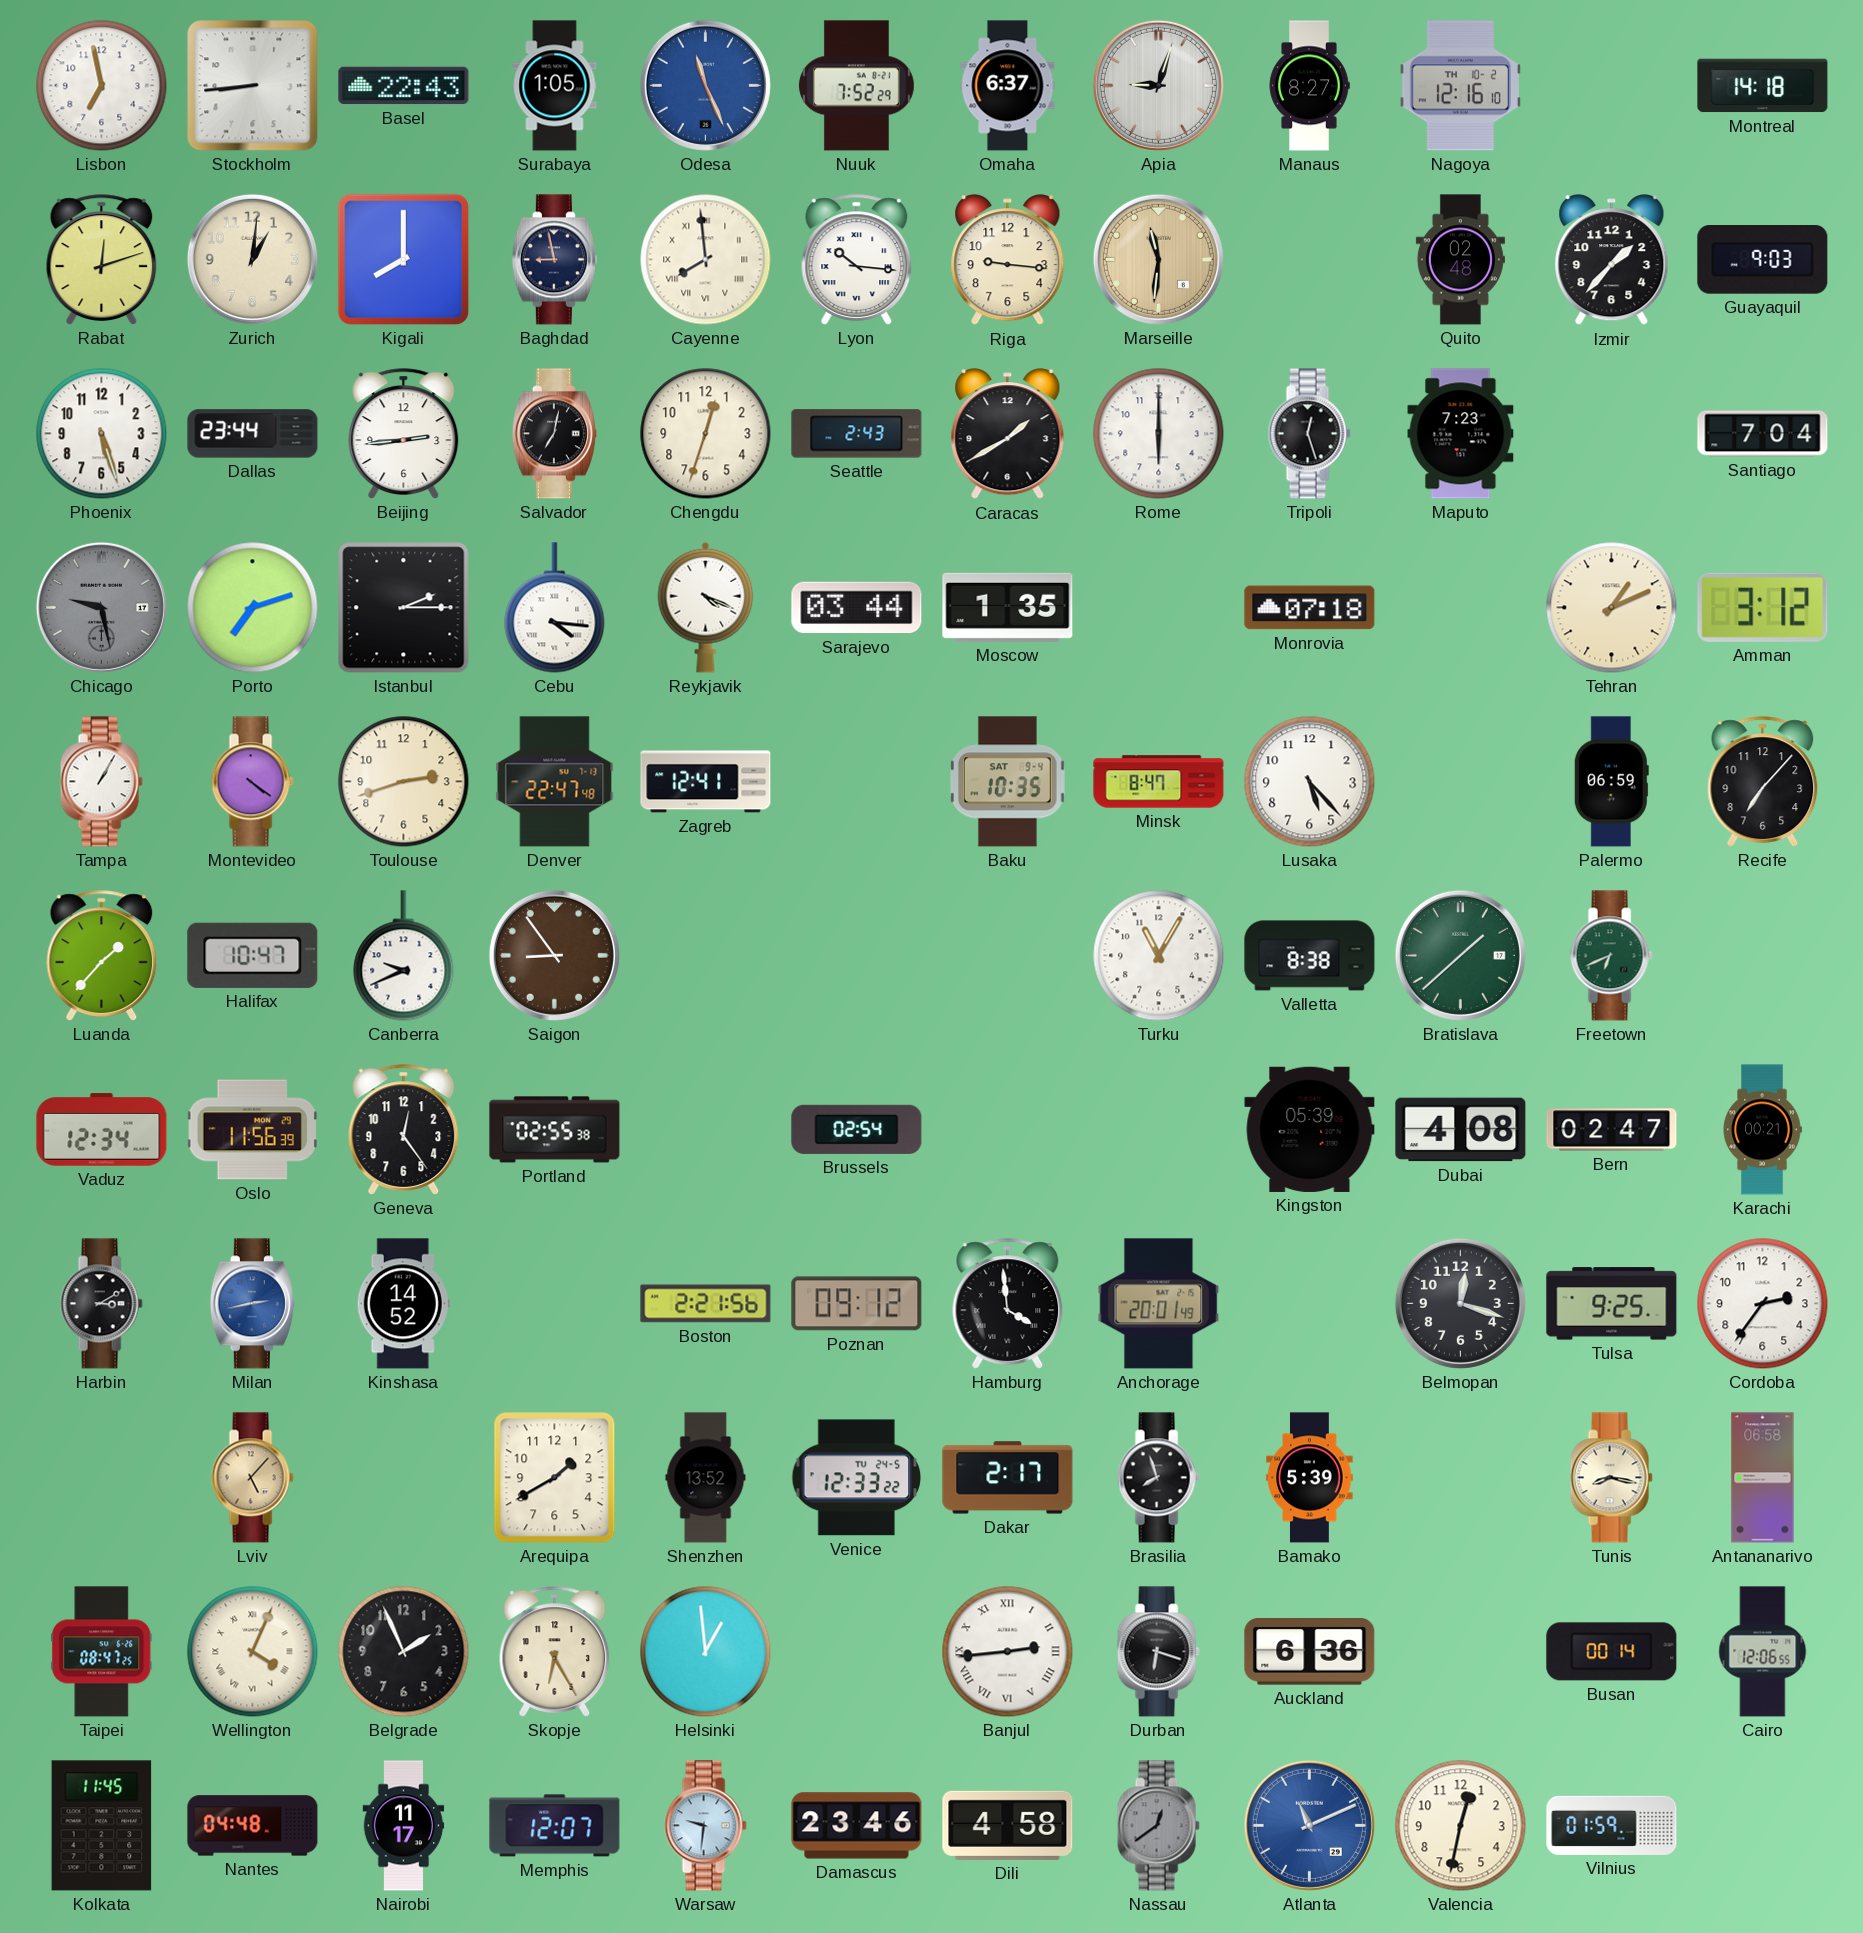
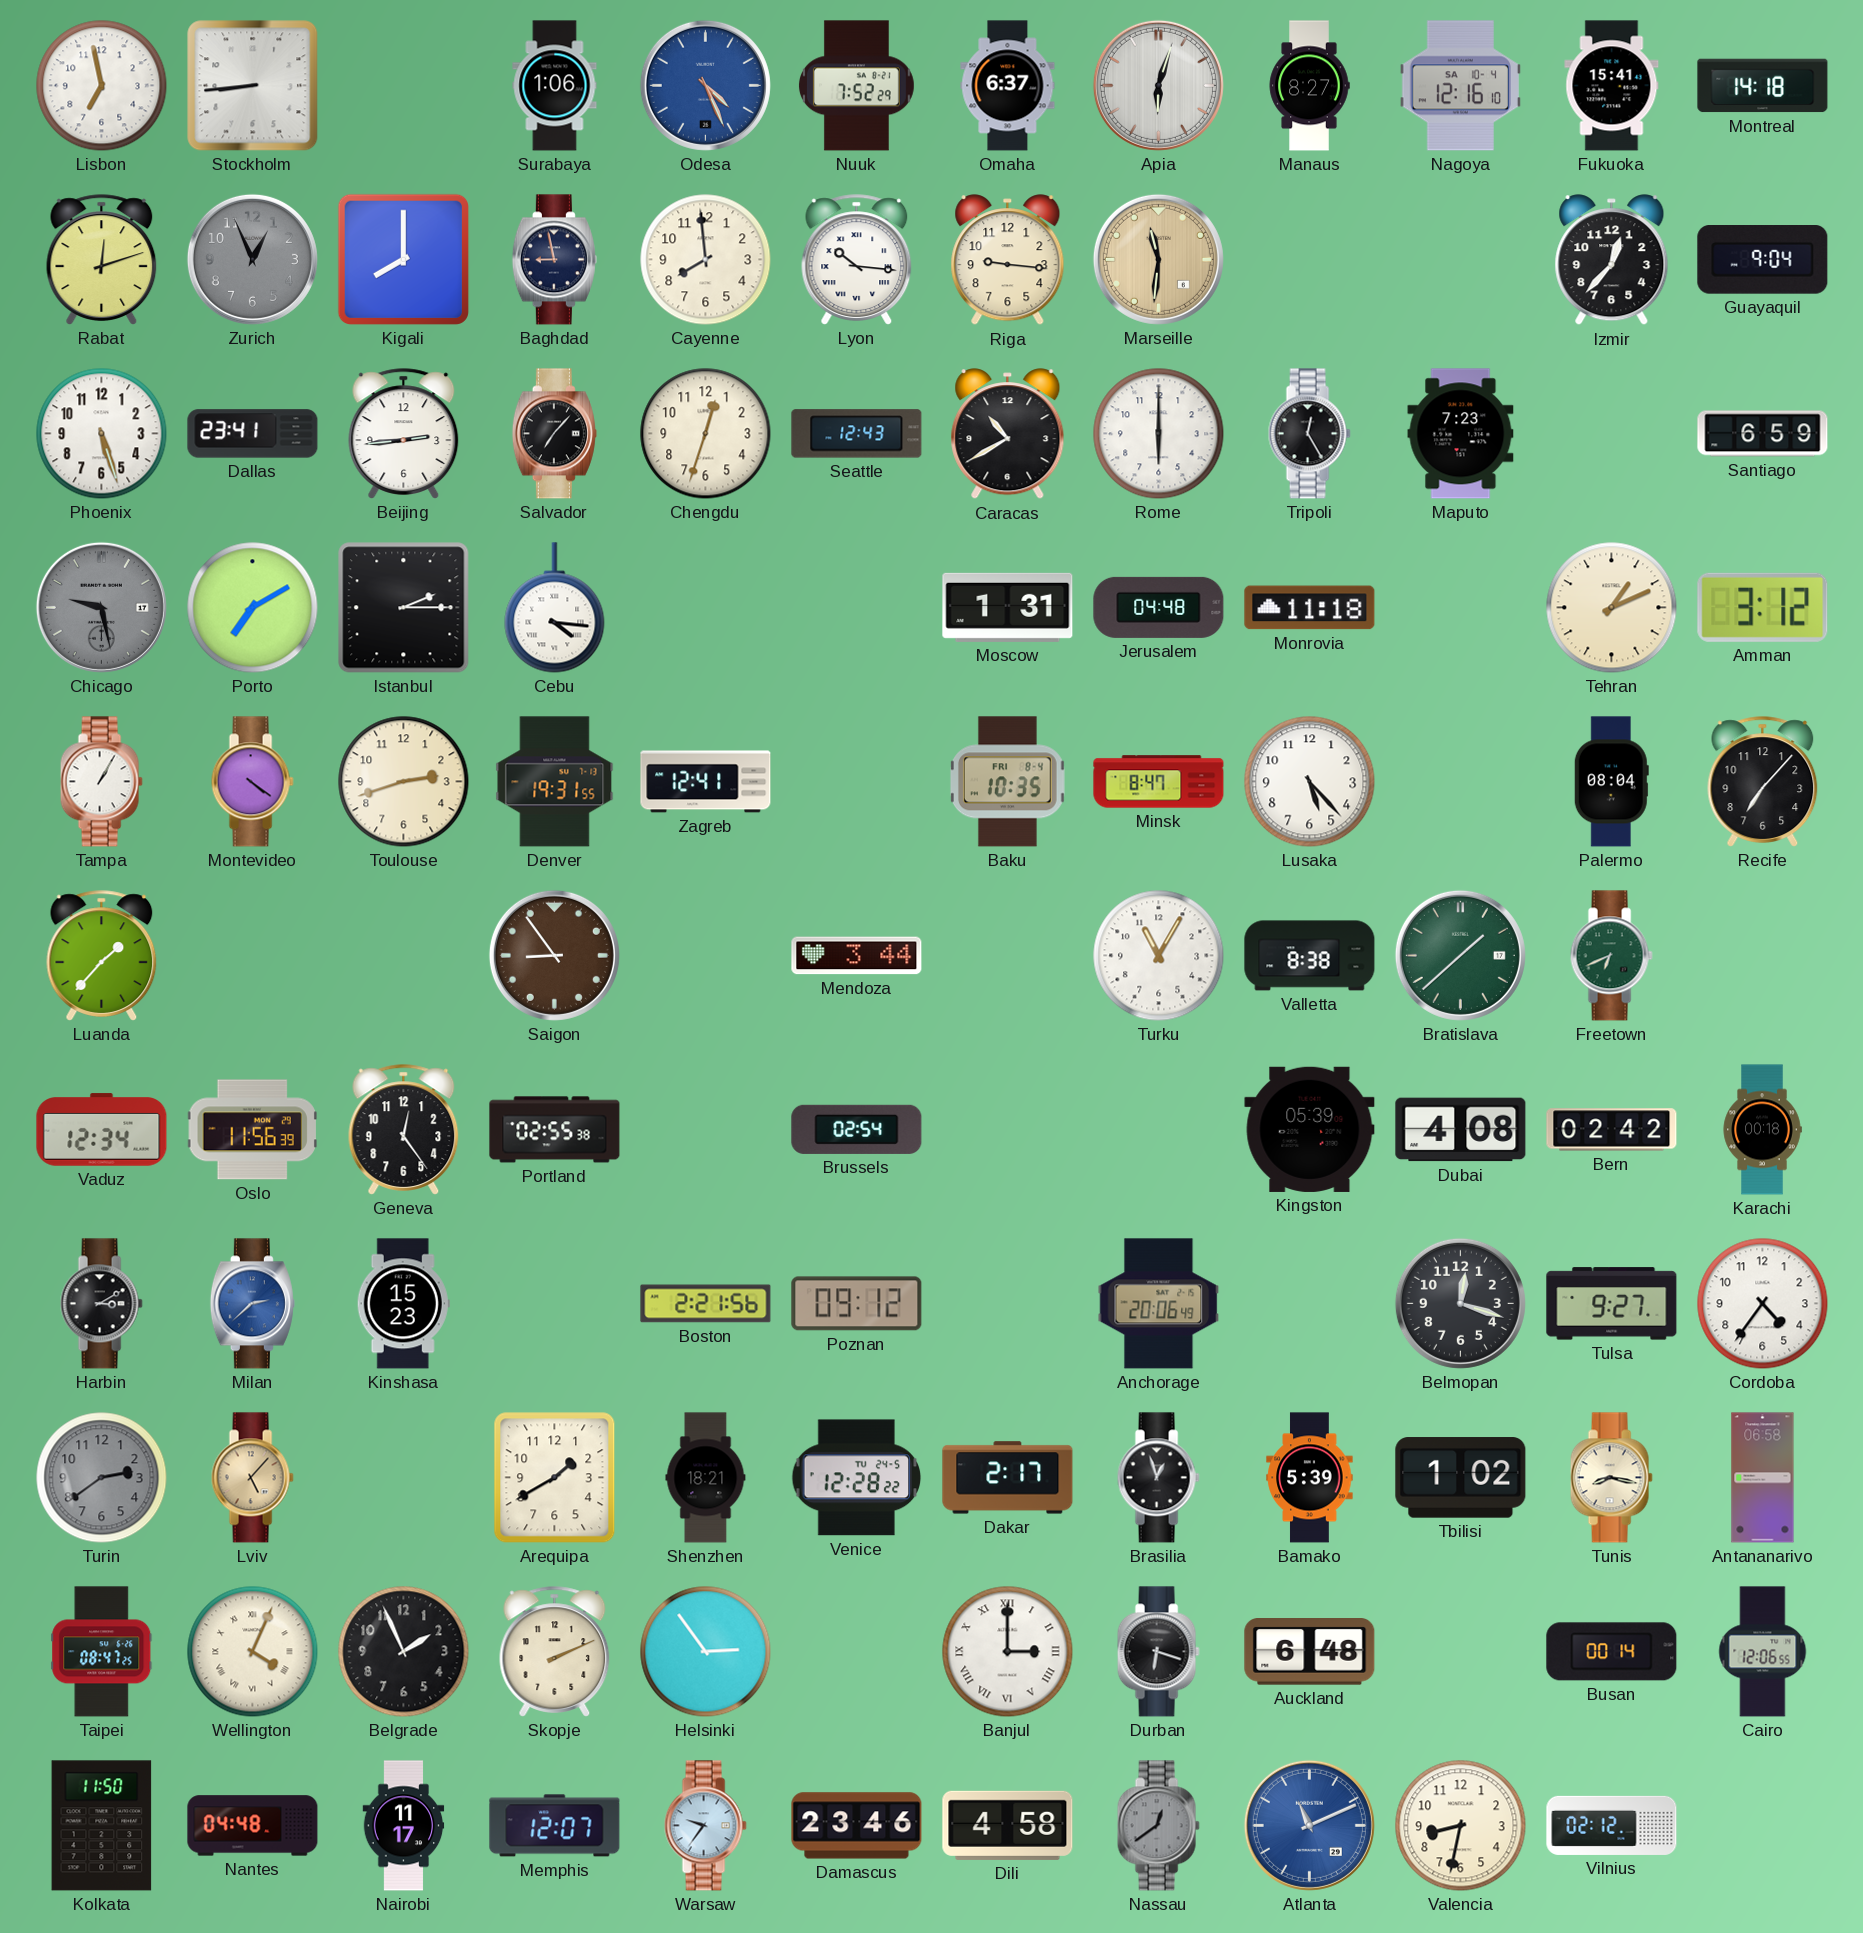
Basel: 22:43 -> none (404, 86)
Surabaya: 1:05 -> 1:06 (555, 86)
Odesa: 11:26 -> 4:26 (705, 85)
Apia: 9:03 -> 6:03 (1158, 85)
Nagoya date: TH 10-2 -> SA 10-4 (1460, 86)
Fukuoka: none -> 15:41 (1612, 86)
Zurich: 1:01 -> 12:56 (252, 259)
Zurich dial: cream -> grey (252, 259)
Cayenne numerals: Roman -> Arabic (706, 260)
Quito: 02:48 -> none (1460, 260)
Izmir: 1:37 -> 12:37 (1612, 260)
Guayaquil: 9:03 -> 9:04 (1763, 260)
Dallas: 23:44 -> 23:41 (253, 434)
Salvador: 7:02 -> 7:07 (554, 434)
Seattle: 2:43 -> 12:43 (857, 434)
Caracas: 1:40 -> 10:40 (1008, 434)
Tripoli: 12:27 -> 12:25 (1309, 434)
Santiago: 7:04 -> 6:59 (1763, 434)
Porto: 7:12 -> 7:10 (253, 608)
Reykjavik: 4:19 -> none (706, 607)
Sarajevo: 03:44 -> none (857, 608)
Moscow: 1:35 -> 1:31 (1008, 607)
Jerusalem: none -> 04:48 (1159, 607)
Monrovia: 07:18 -> 11:18 (1310, 608)
Denver: 22:47 -> 19:31 (555, 782)
Baku date: SAT 9-4 -> FRI 8-4 (1007, 782)
Palermo: 06:59 -> 08:04 (1611, 782)
Halifax: 10:47 -> none (253, 955)
Canberra: 9:41 -> none (404, 956)
Mendoza: none -> 3:44 (857, 956)
Bern: 02:47 -> 02:42 (1612, 1130)
Karachi: 00:21 -> 00:18 (1762, 1130)
Milan: 2:43 -> 2:38 (252, 1304)
Kinshasa: 14:52 -> 15:23 (403, 1304)
Hamburg: 3:59 -> none (1008, 1304)
Anchorage: 20:01 -> 20:06 (1159, 1304)
Tulsa: 9:25 -> 9:27 (1612, 1304)
Cordoba: 2:36 -> 4:36 (1763, 1304)
Turin: none -> 2:39 (102, 1478)
Shenzhen: 13:52 -> 18:21 (706, 1478)
Venice: 12:33 -> 12:28 (857, 1478)
Brasilia: 7:57 -> 12:57 (1158, 1478)
Tbilisi: none -> 1:02 (1461, 1478)
Skopje: 6:25 -> 2:11 (555, 1652)
Helsinki: 12:59 -> 2:54 (706, 1652)
Banjul: 2:44 -> 3:00 (1008, 1652)
Auckland: 6:36 -> 6:48 (1310, 1652)
Kolkata: 11:45 -> 11:50 (102, 1826)
Warsaw: 9:31 -> 9:36 (705, 1826)
Valencia: 12:32 -> 8:32 (1461, 1826)
Vilnius: 01:59 -> 02:12 (1612, 1825)
